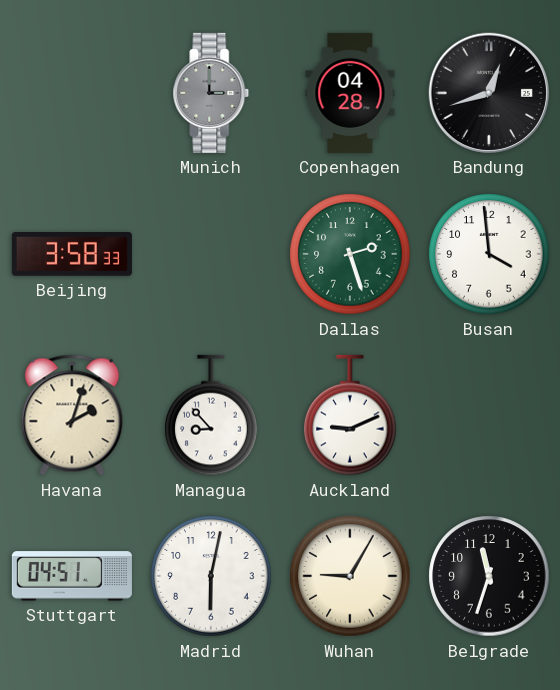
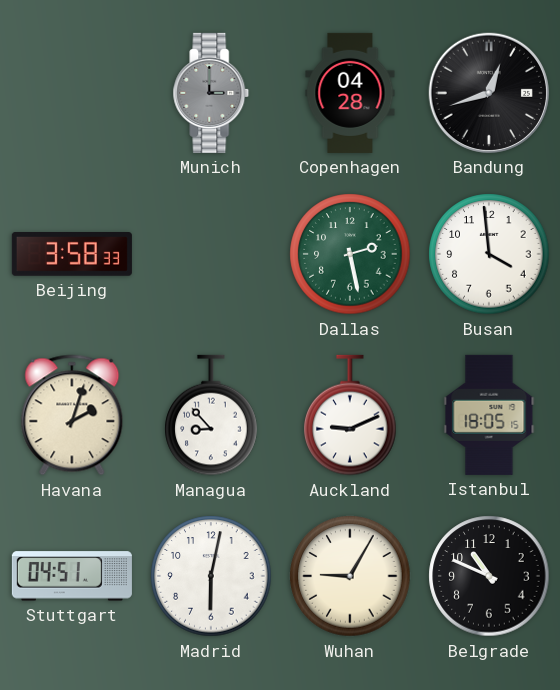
Dallas: 2:27 -> 2:28 (350, 254)
Istanbul: none -> 18:05 (489, 415)
Belgrade: 11:33 -> 10:49 (489, 576)
